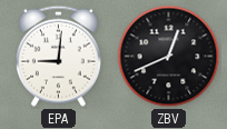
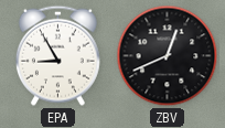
EPA: 9:01 -> 8:55 (57, 55)
